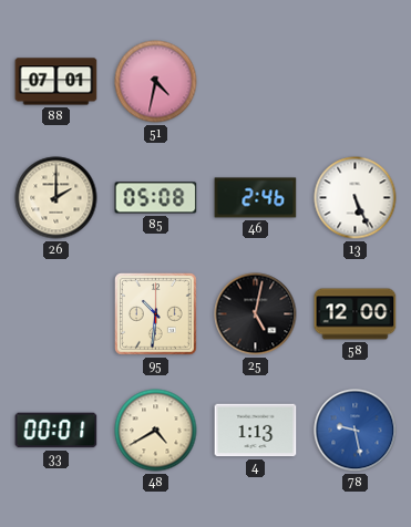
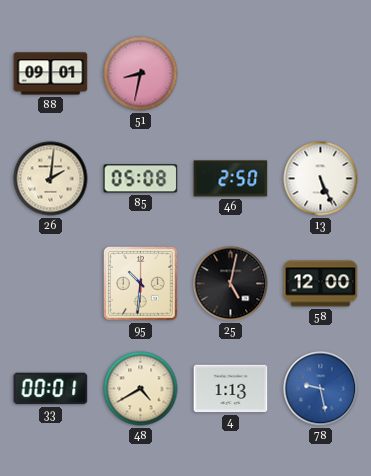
88: 07:01 -> 09:01 (51, 74)
51: 4:32 -> 8:32 (141, 74)
26: 2:00 -> 2:01 (51, 179)
46: 2:46 -> 2:50 (231, 179)
